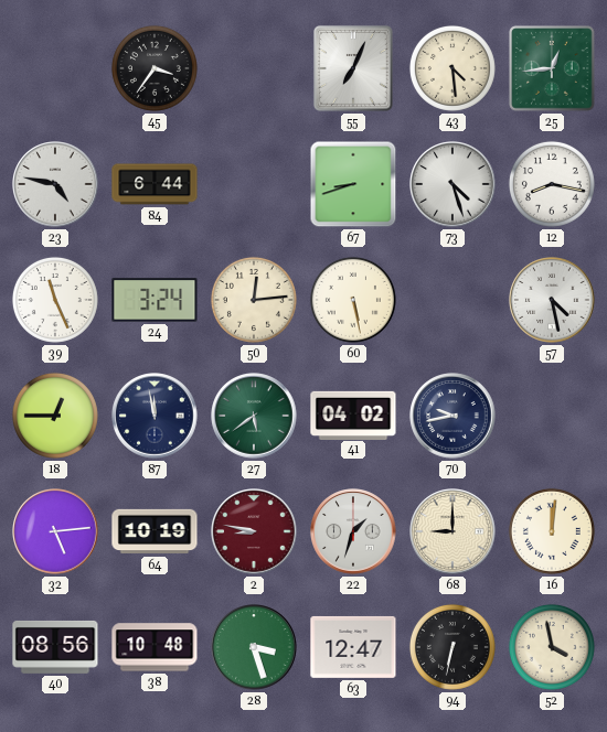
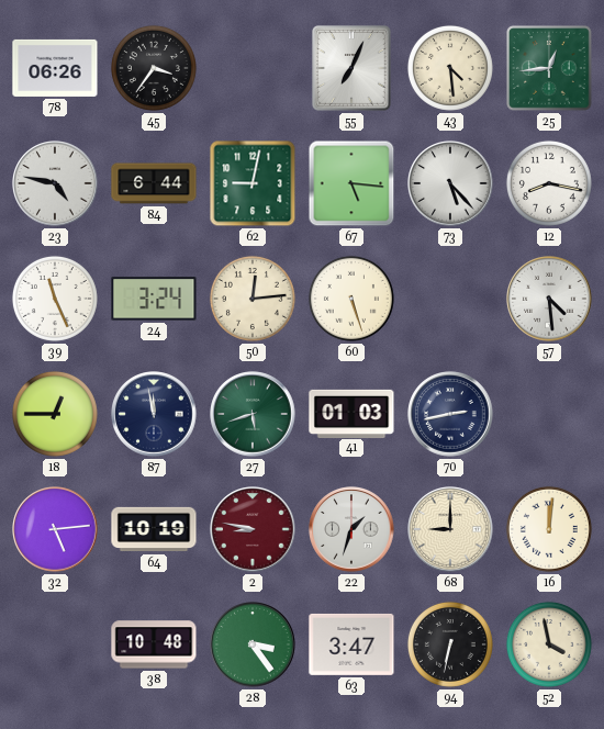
78: none -> 06:26 (55, 68)
62: none -> 9:02 (253, 183)
67: 8:42 -> 5:16 (351, 183)
73: 4:27 -> 5:23 (450, 183)
60: 5:28 -> 5:27 (351, 299)
57: 4:28 -> 4:29 (549, 299)
27: 5:39 -> 5:42 (253, 414)
41: 04:02 -> 01:03 (351, 413)
70: 9:43 -> 2:43 (450, 414)
40: 08:56 -> none (55, 647)
28: 3:27 -> 3:24 (253, 644)
63: 12:47 -> 3:47 (351, 644)
